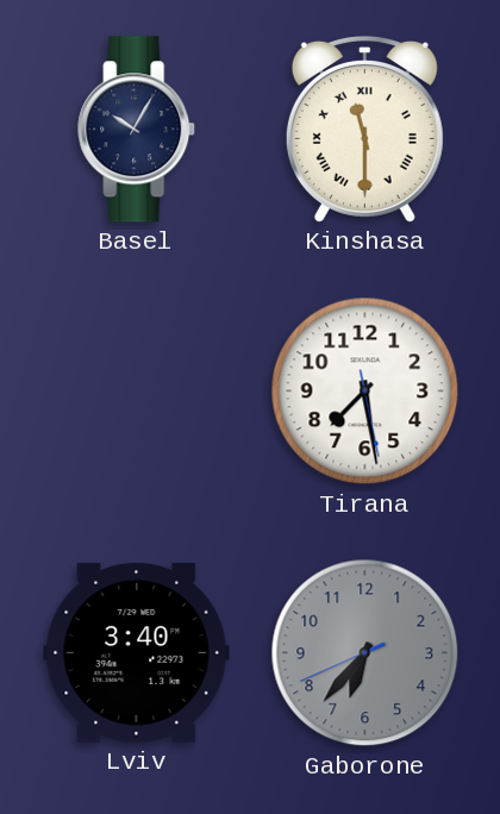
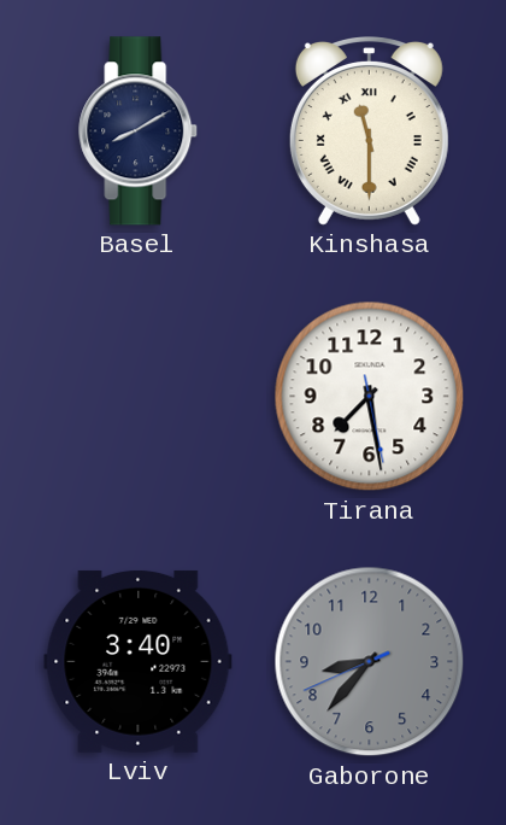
Basel: 10:05 -> 8:10 (139, 131)
Gaborone: 6:36 -> 8:36 (370, 662)
